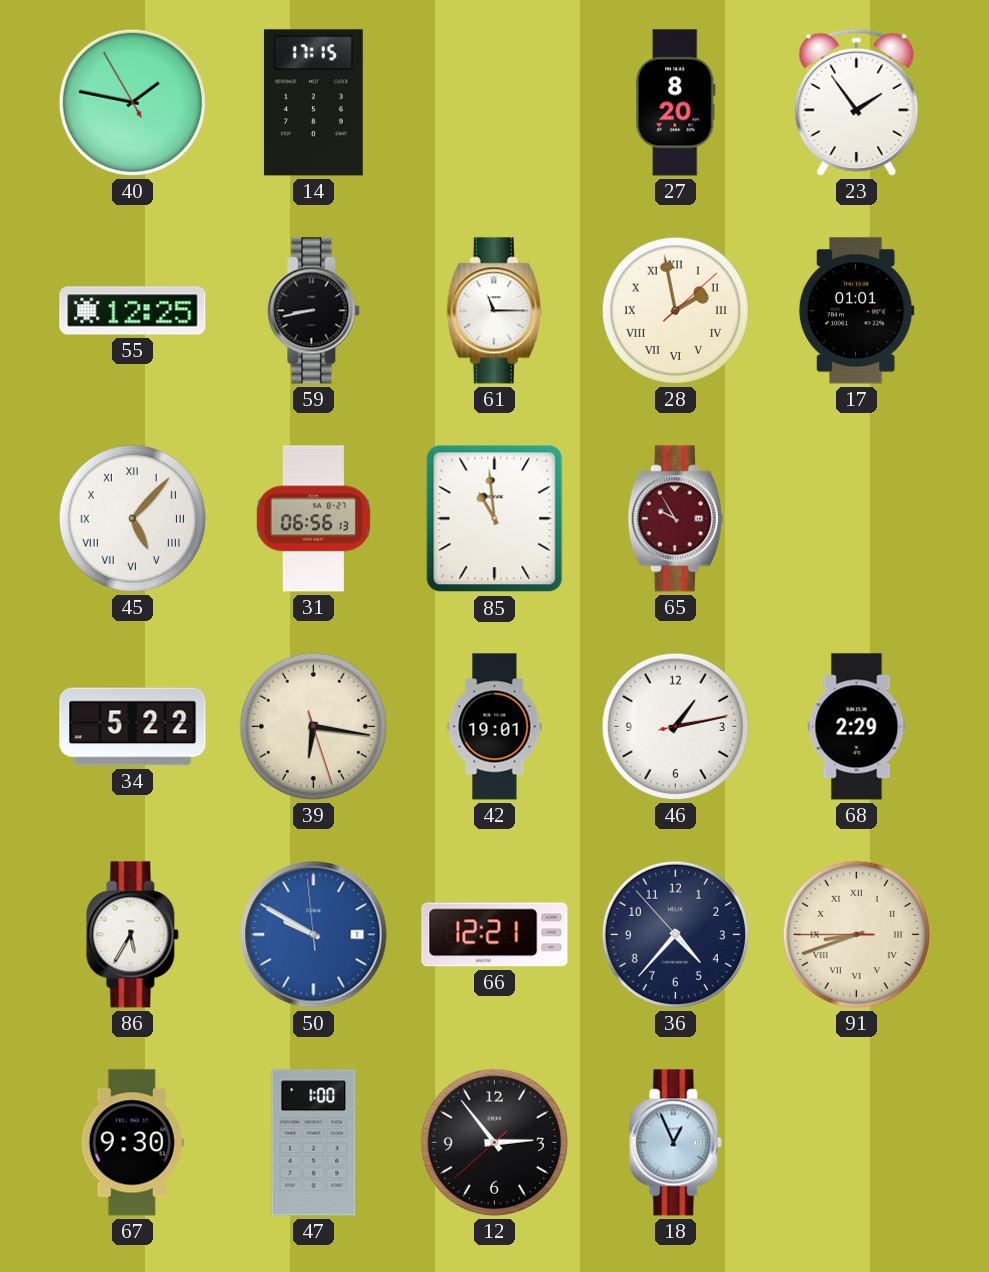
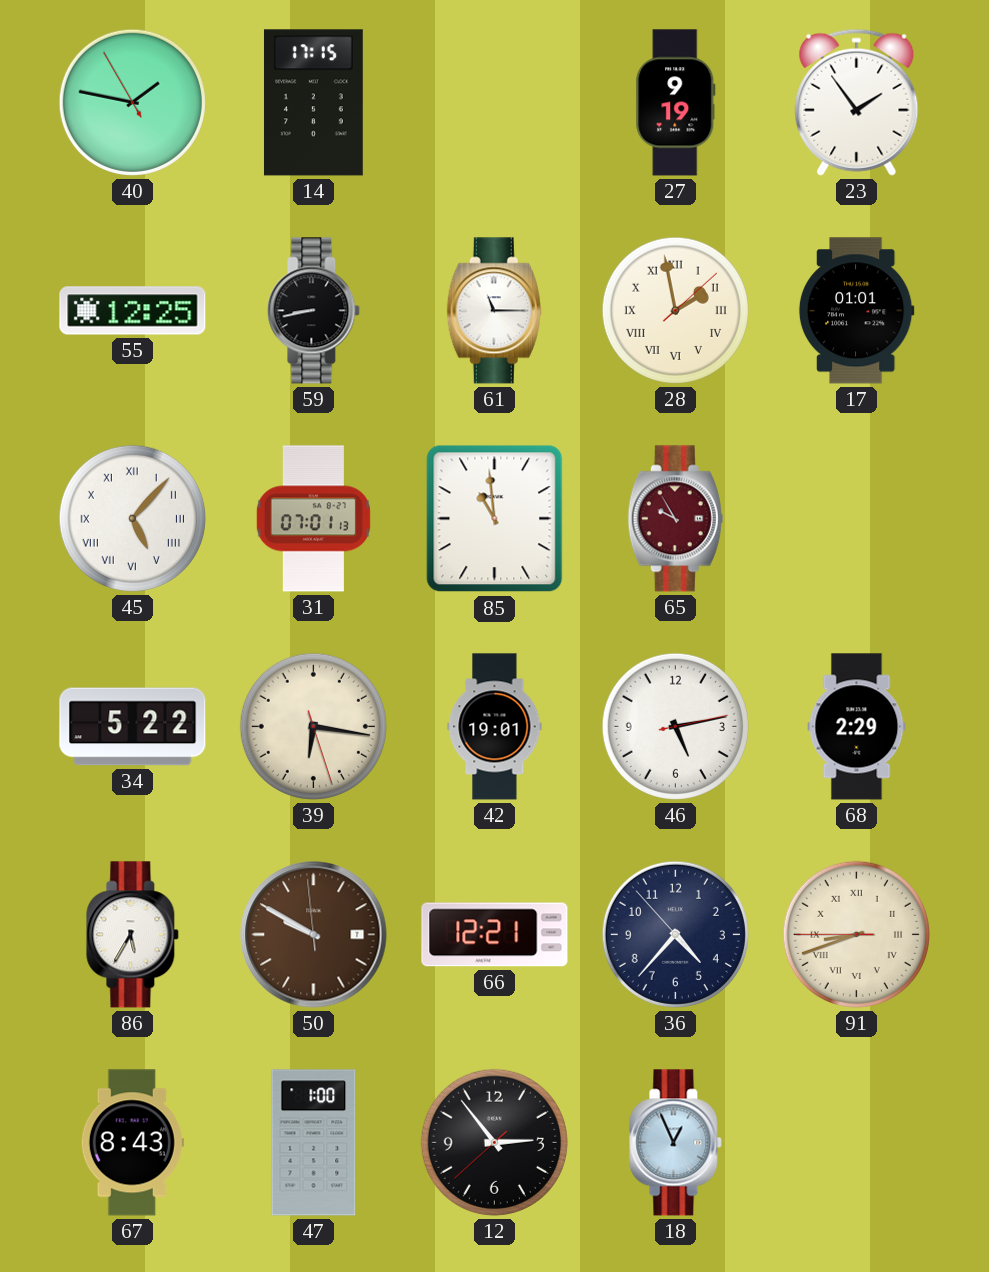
27: 8:20 -> 9:19 (676, 103)
31: 06:56 -> 07:01 (313, 519)
46: 1:13 -> 5:13 (675, 726)
50 dial: blue -> brown (314, 935)
67: 9:30 -> 8:43 (132, 1143)
